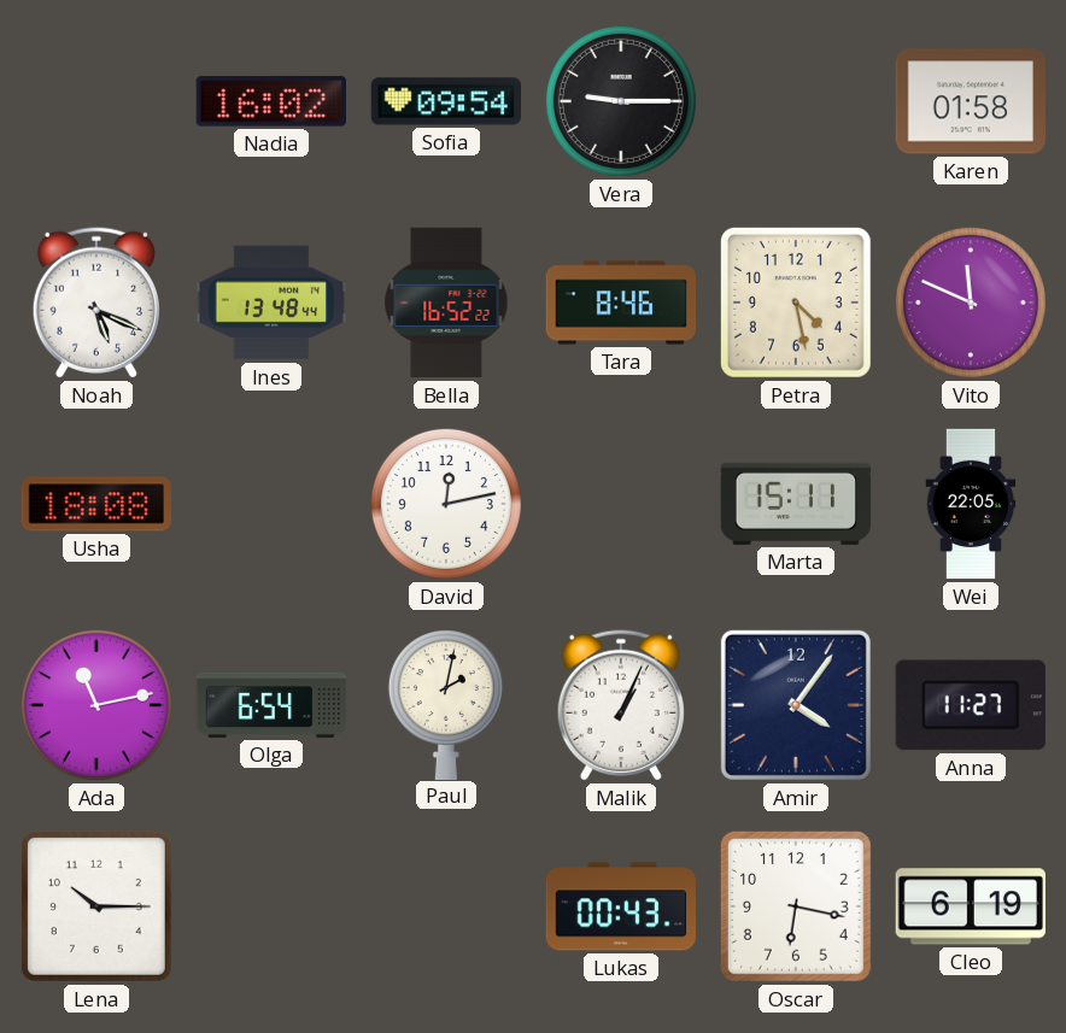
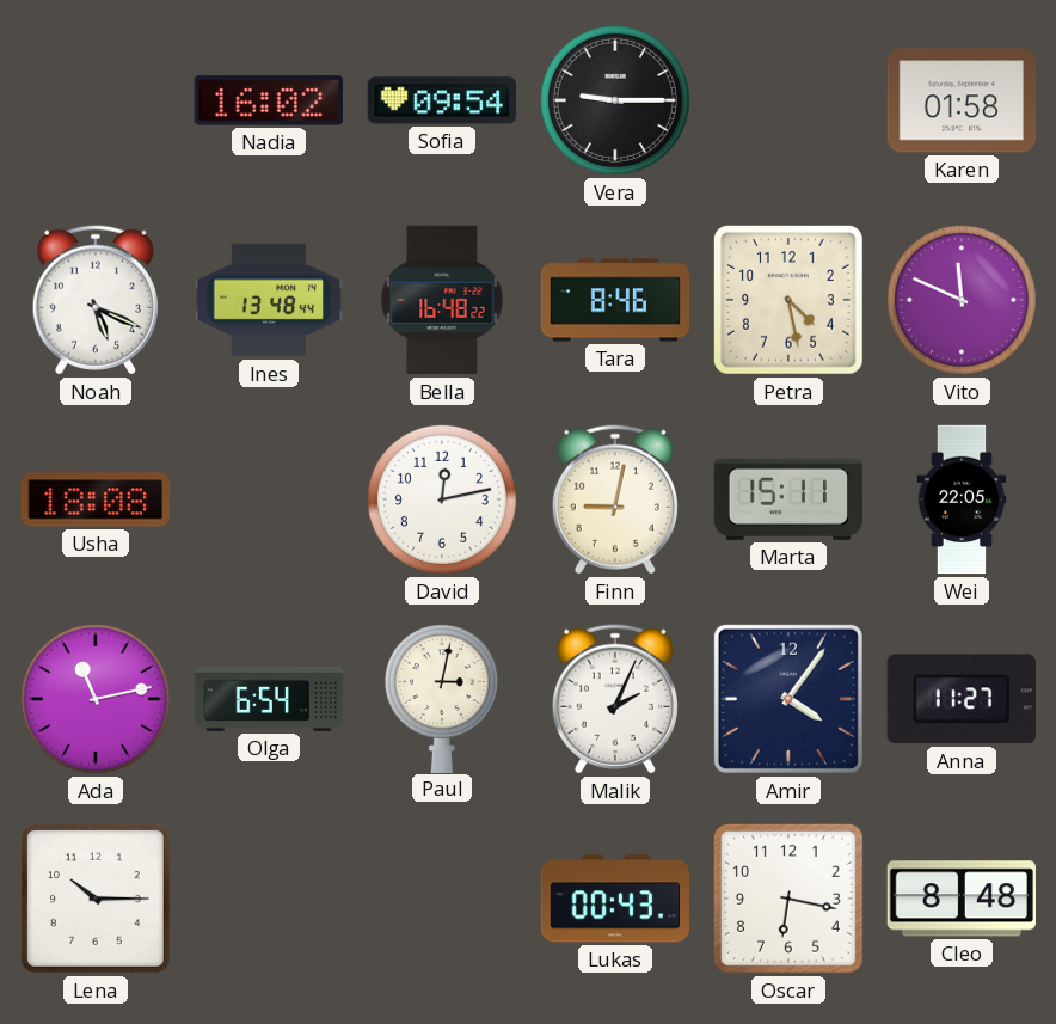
Bella: 16:52 -> 16:48 (442, 300)
Finn: none -> 9:02 (615, 499)
Paul: 2:02 -> 3:02 (442, 699)
Malik: 1:04 -> 2:04 (615, 699)
Cleo: 6:19 -> 8:48 (962, 899)
